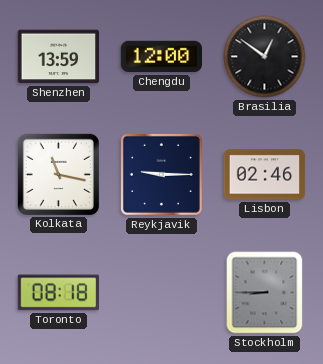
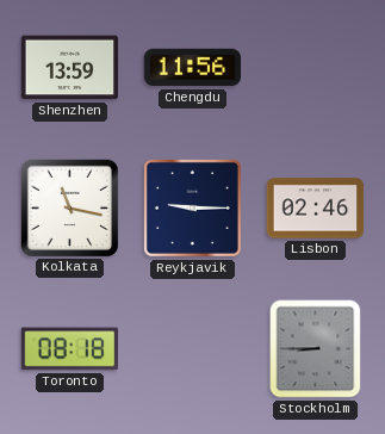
Chengdu: 12:00 -> 11:56 (193, 68)
Brasilia: 12:51 -> none (265, 57)
